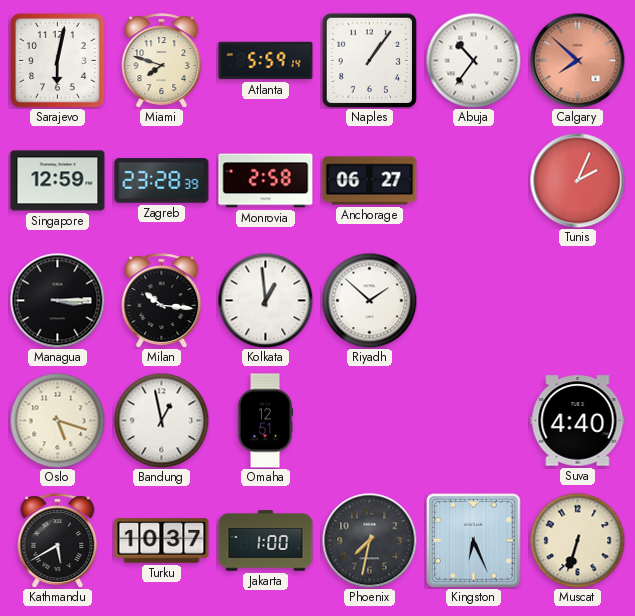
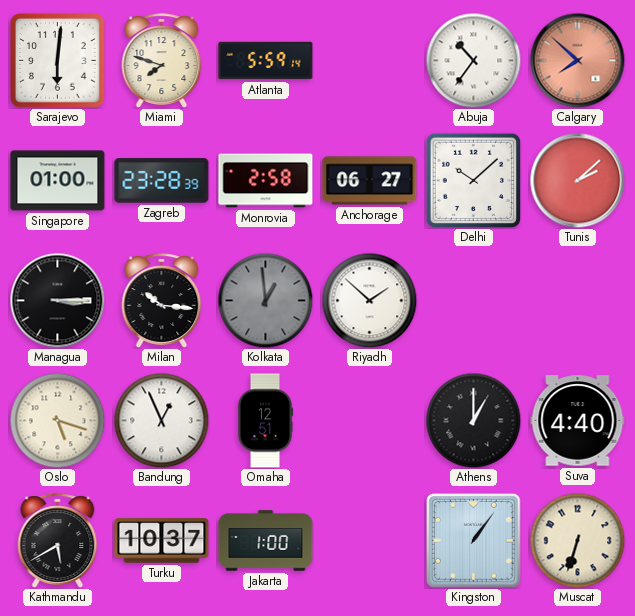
Sarajevo: 6:02 -> 6:01 (58, 61)
Naples: 1:06 -> none (369, 60)
Singapore: 12:59 -> 01:00 (58, 181)
Delhi: none -> 10:08 (473, 180)
Tunis: 2:04 -> 2:08 (577, 180)
Kolkata dial: white -> grey (265, 300)
Bandung: 12:58 -> 12:56 (161, 420)
Athens: none -> 1:00 (473, 420)
Phoenix: 7:32 -> none (369, 540)
Kingston: 6:26 -> 1:06 (474, 541)
